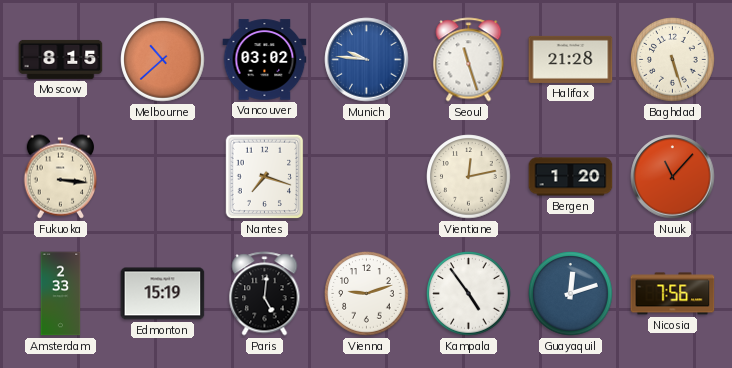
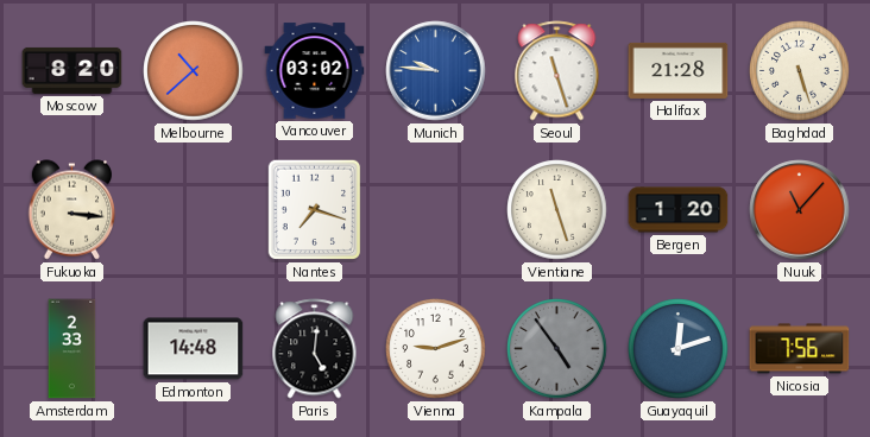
Moscow: 8:15 -> 8:20 (72, 70)
Vientiane: 12:13 -> 11:27 (557, 210)
Edmonton: 15:19 -> 14:48 (194, 349)
Kampala dial: white -> grey (557, 349)
